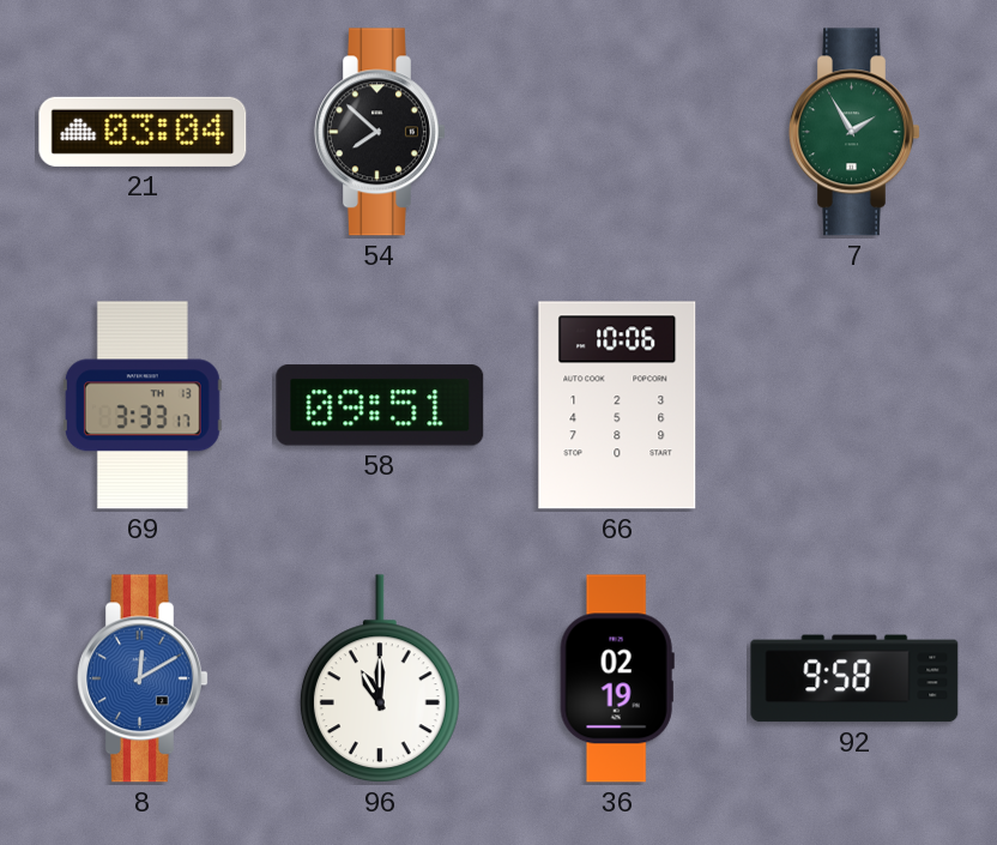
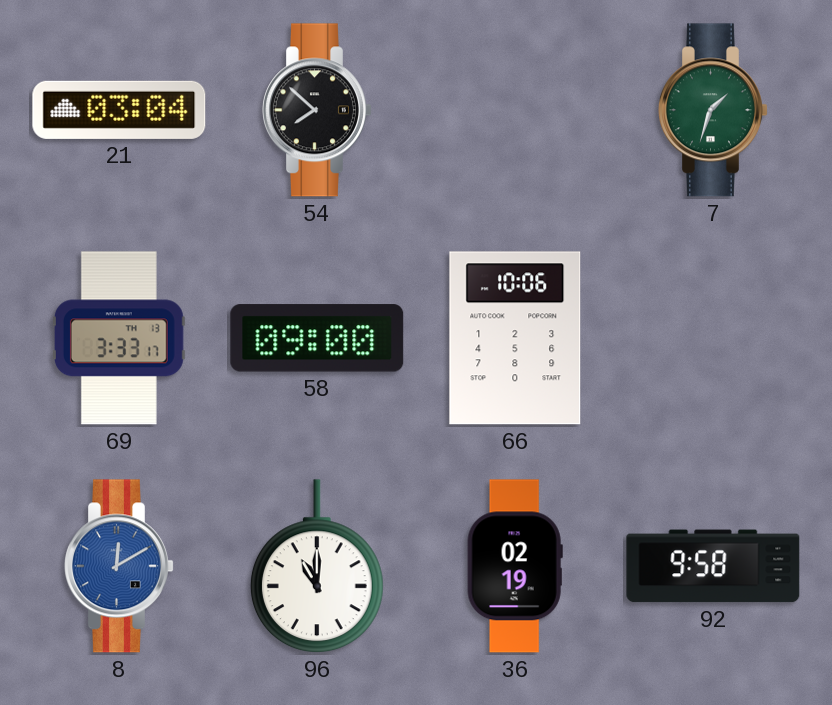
7: 1:55 -> 1:33 (714, 110)
58: 09:51 -> 09:00 (317, 338)
